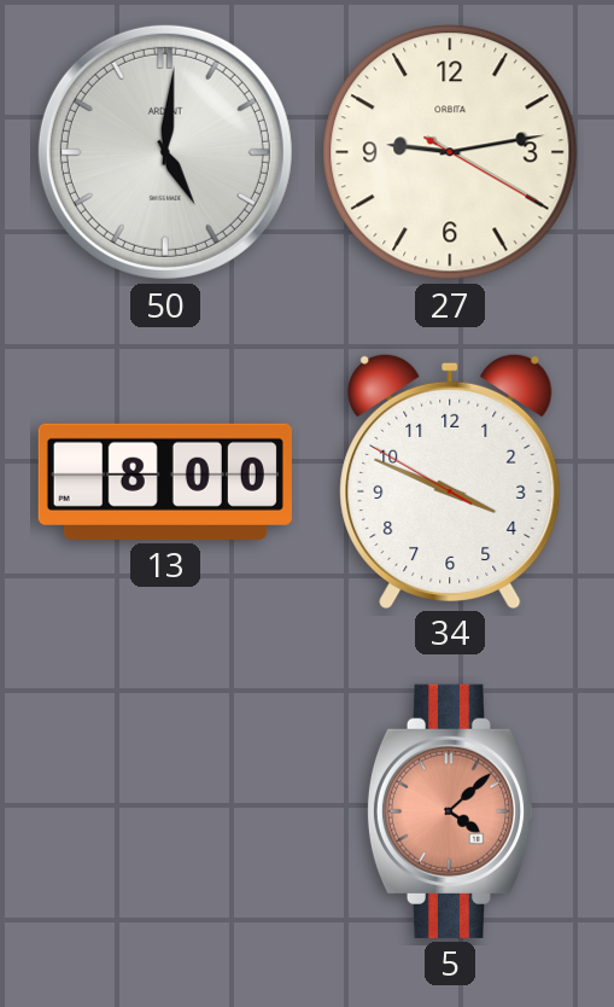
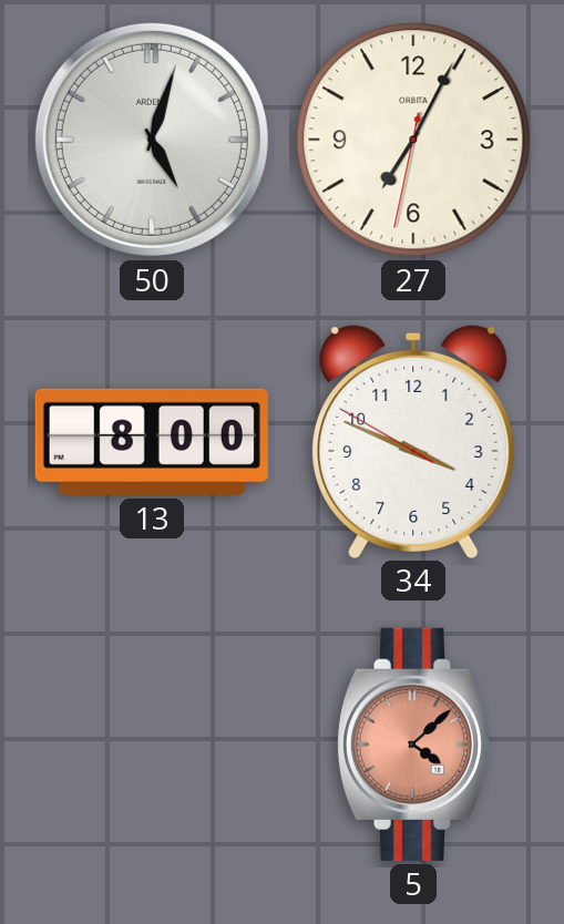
50: 5:01 -> 5:03 (152, 140)
27: 9:13 -> 7:04 (413, 140)
